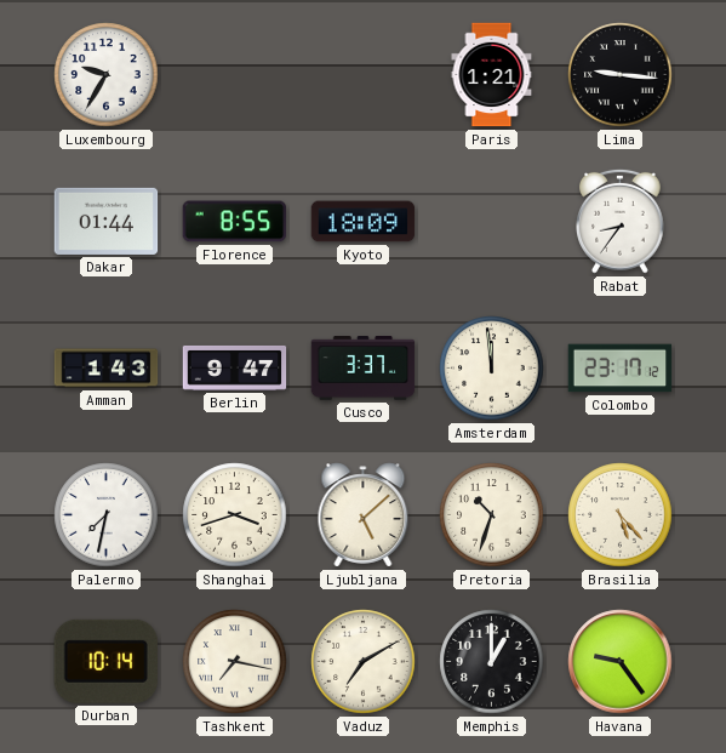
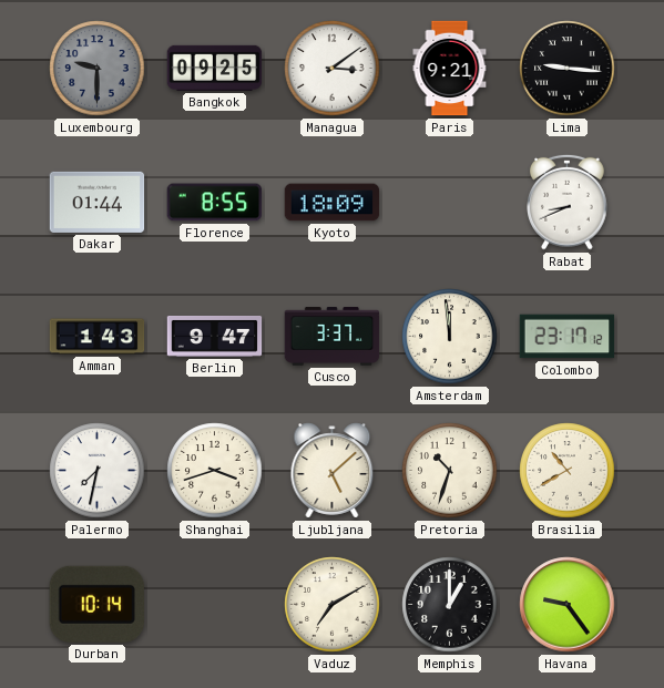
Luxembourg: 9:35 -> 9:30 (98, 69)
Luxembourg dial: white -> grey (98, 69)
Bangkok: none -> 09:25 (215, 68)
Managua: none -> 3:09 (333, 69)
Paris: 1:21 -> 9:21 (450, 69)
Rabat: 8:36 -> 8:41 (568, 202)
Brasilia: 5:23 -> 10:40 (568, 471)
Tashkent: 7:17 -> none (235, 662)
